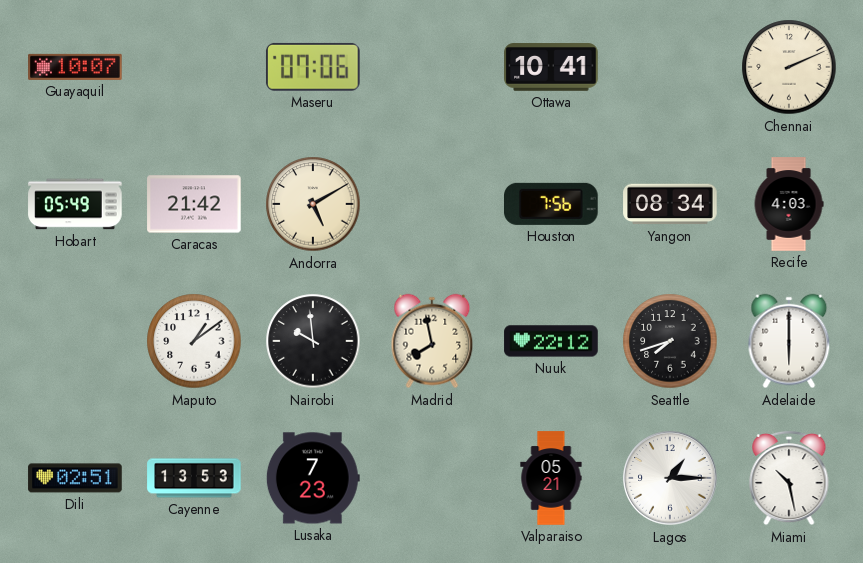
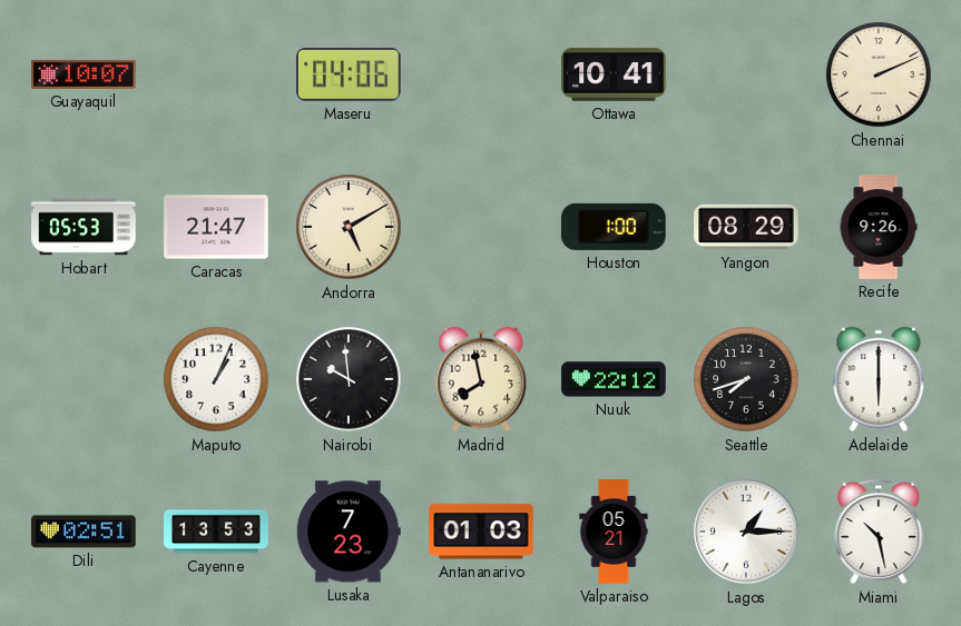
Maseru: 07:06 -> 04:06 (349, 74)
Hobart: 05:49 -> 05:53 (84, 227)
Caracas: 21:42 -> 21:47 (216, 227)
Houston: 7:56 -> 1:00 (615, 227)
Yangon: 08:34 -> 08:29 (746, 227)
Recife: 4:03 -> 9:26 (879, 227)
Maputo: 1:09 -> 1:04 (216, 379)
Antananarivo: none -> 01:03 (481, 531)
